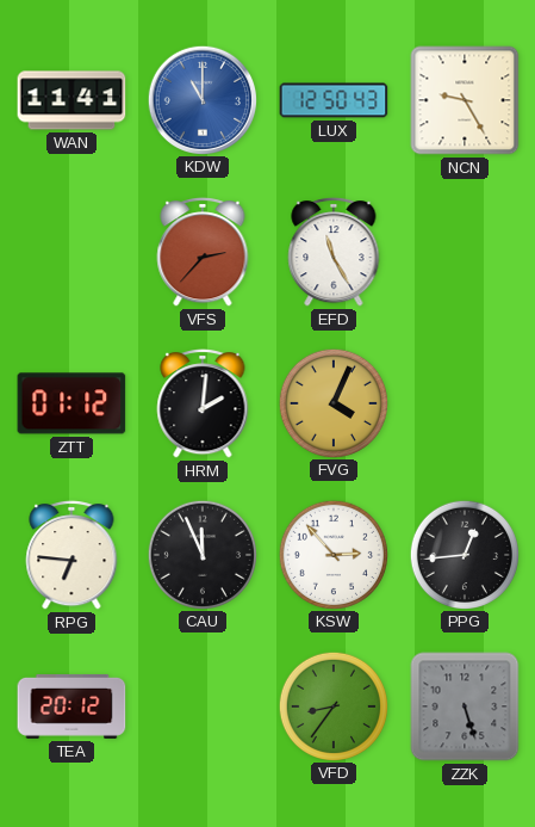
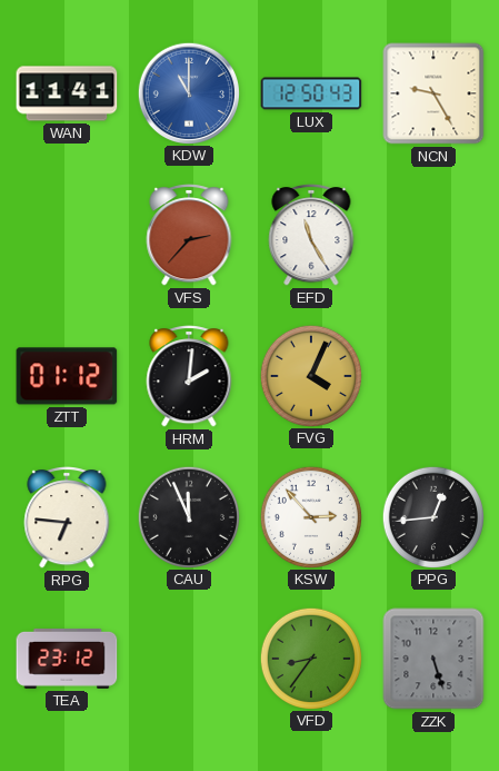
TEA: 20:12 -> 23:12 (67, 659)
